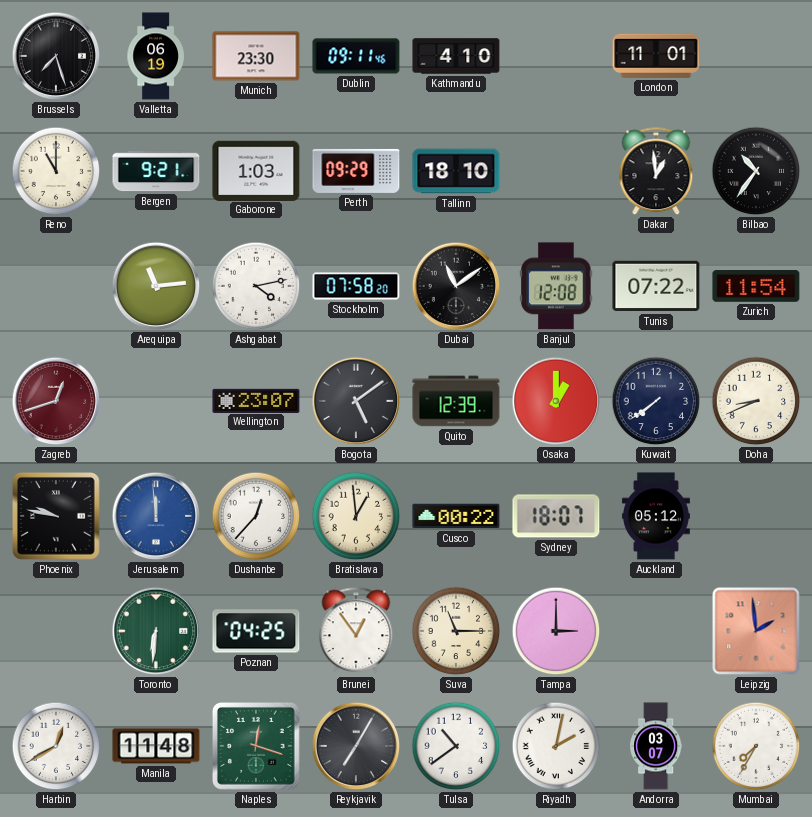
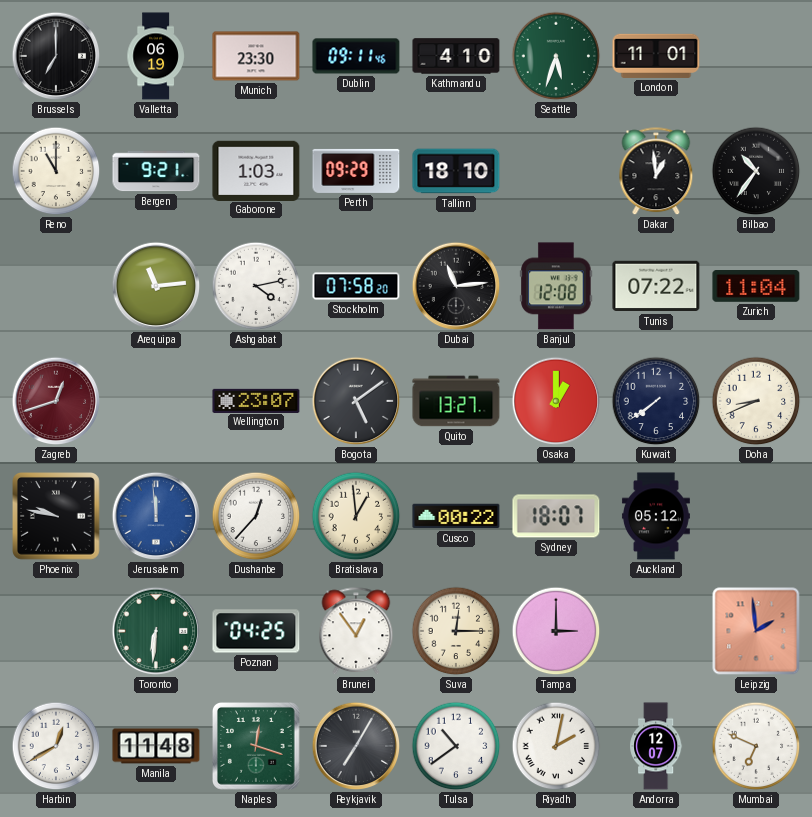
Brussels: 7:27 -> 7:00 (56, 56)
Seattle: none -> 5:33 (556, 56)
Dubai: 11:09 -> 11:14 (456, 286)
Zurich: 11:54 -> 11:04 (756, 287)
Quito: 12:39 -> 13:27 (456, 401)
Suva: 11:15 -> 12:15 (456, 631)
Andorra: 03:07 -> 12:07 (656, 746)
Mumbai: 7:35 -> 6:49 (756, 746)
